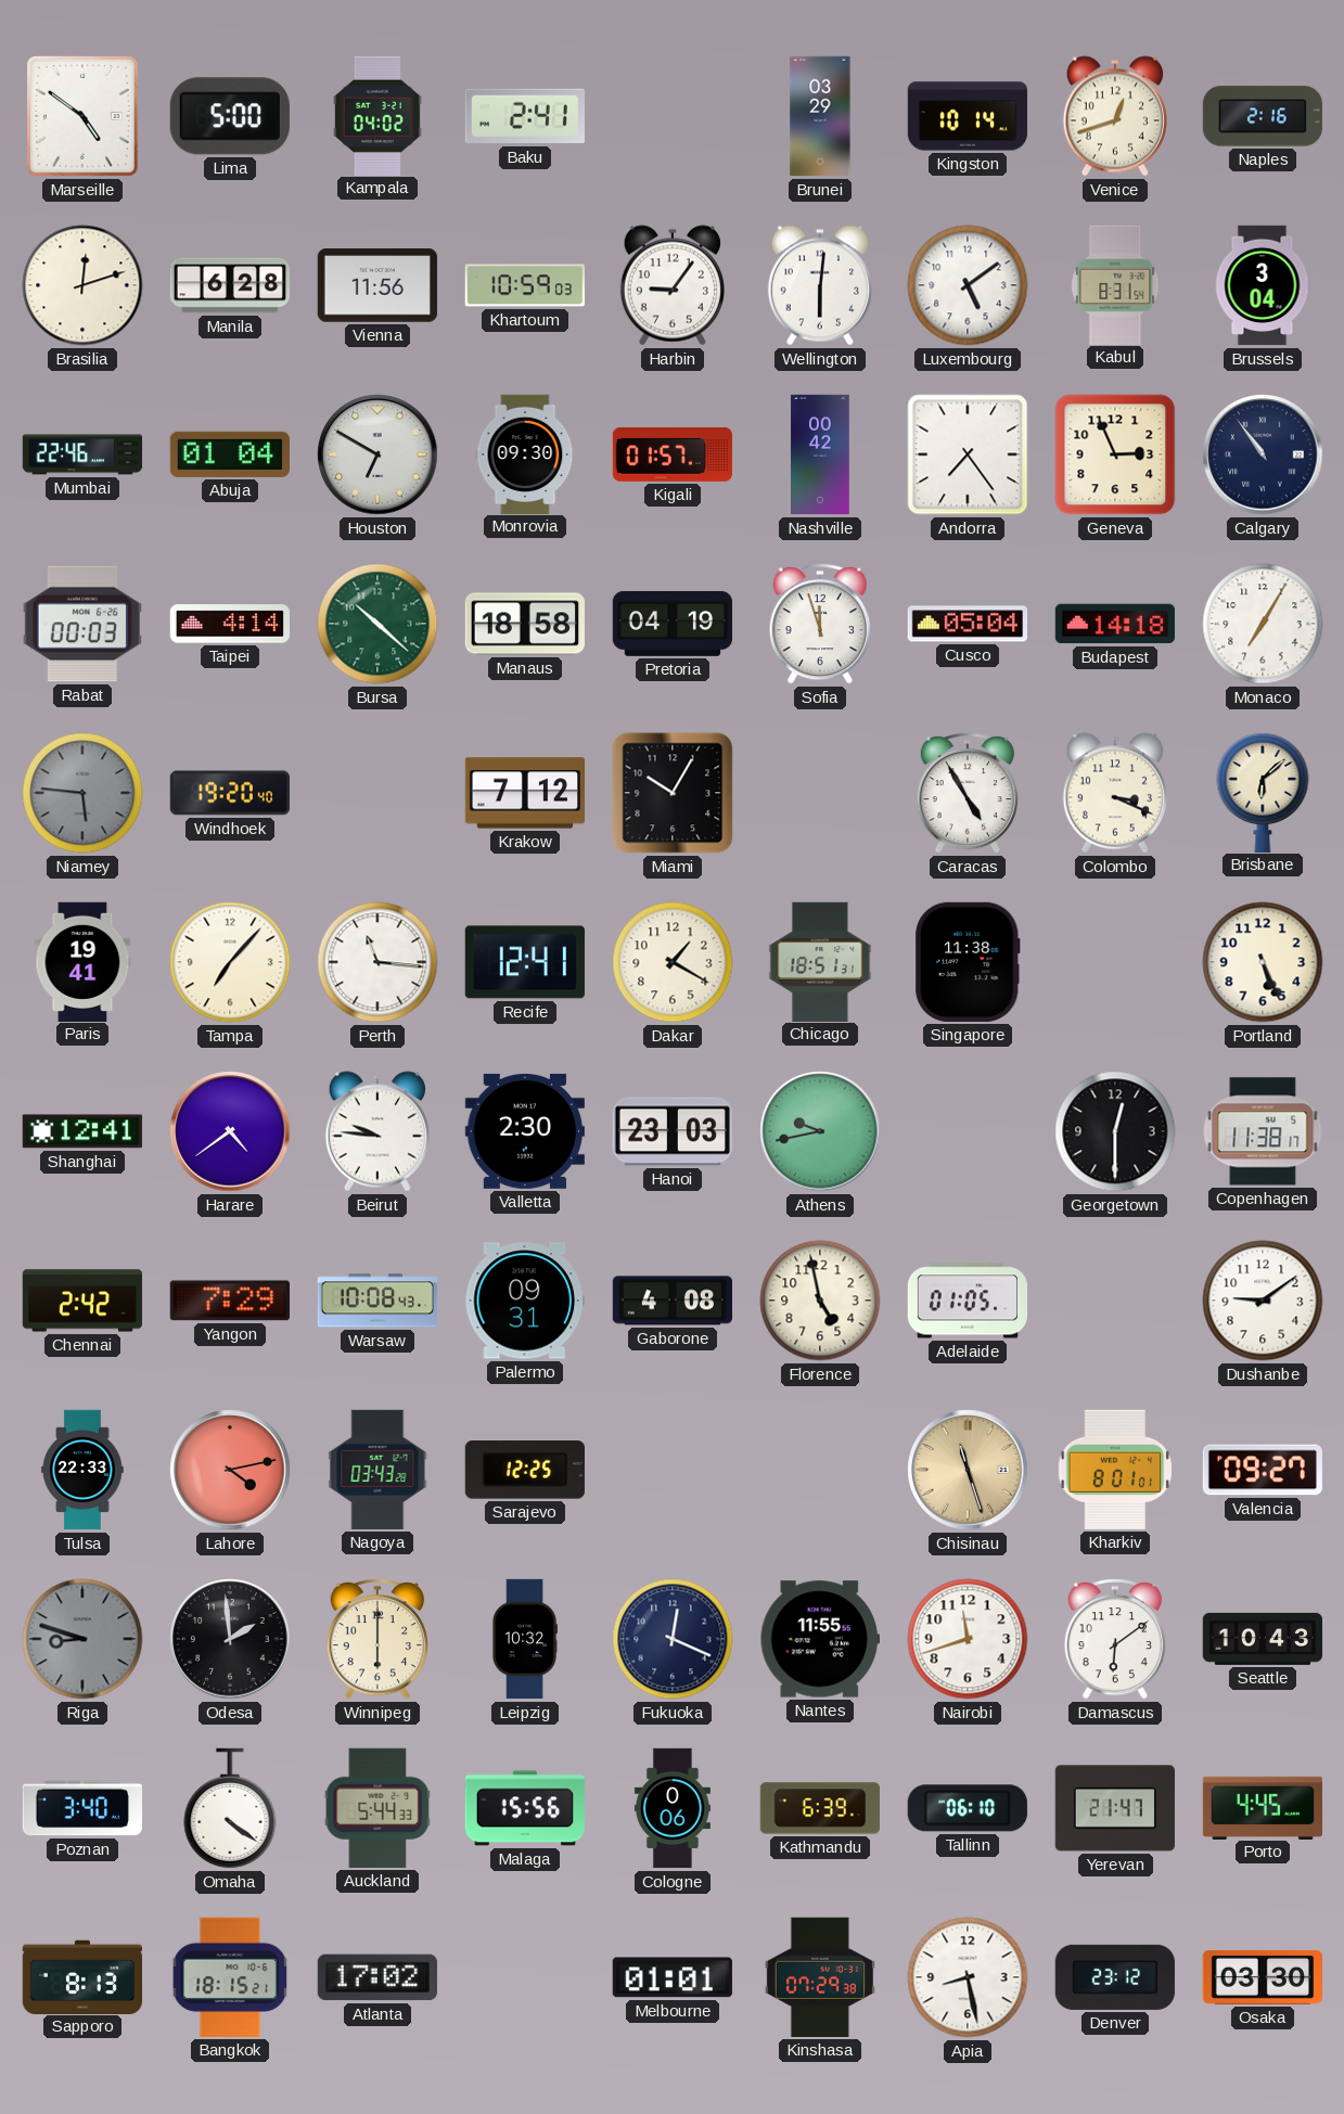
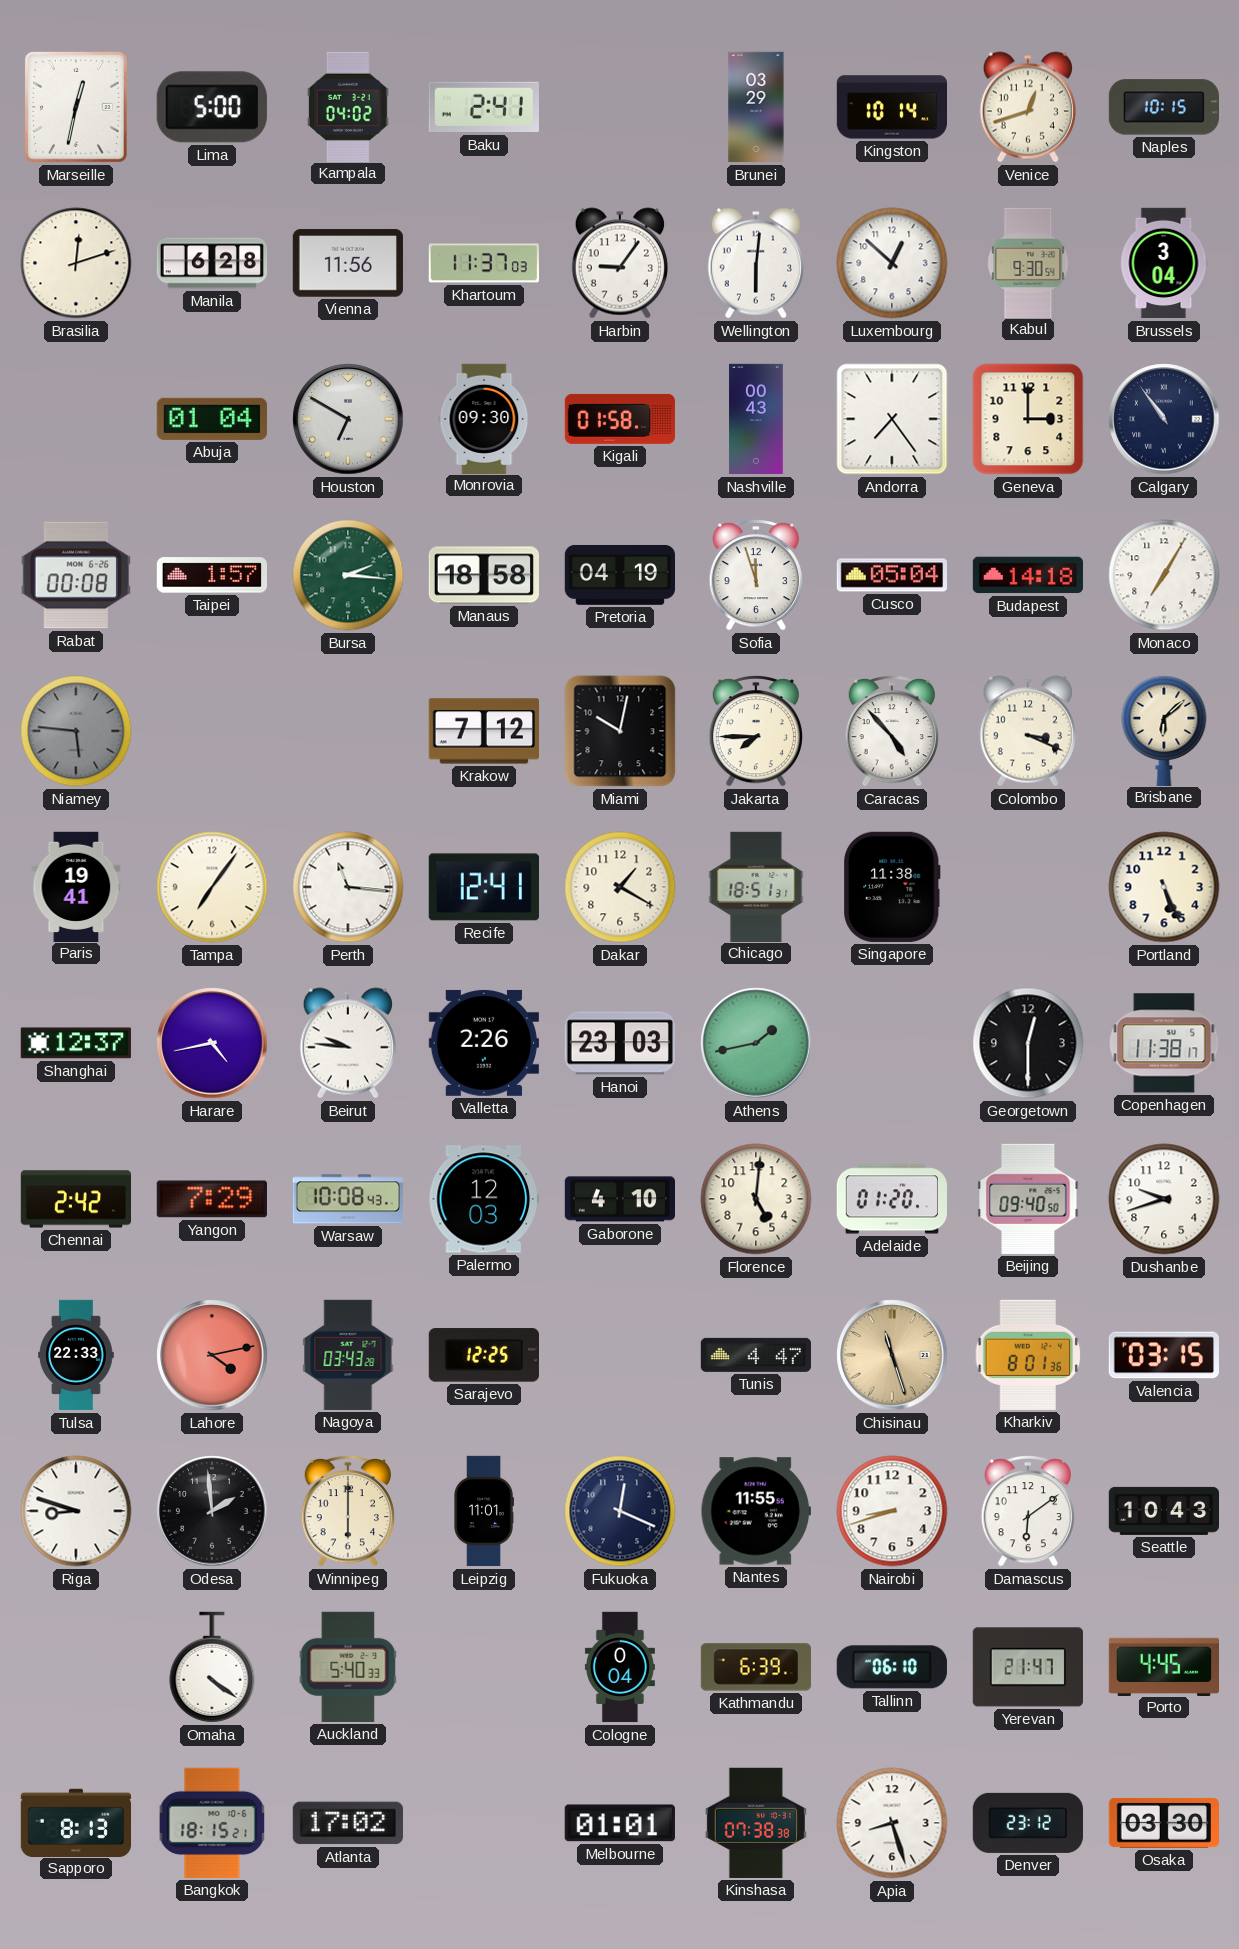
Marseille: 4:51 -> 12:32 (77, 108)
Naples: 2:16 -> 10:15 (1164, 107)
Khartoum: 10:59 -> 11:37 (484, 263)
Luxembourg: 5:09 -> 12:52 (892, 263)
Kabul: 8:31 -> 9:30 (1028, 262)
Mumbai: 22:46 -> none (82, 454)
Kigali: 01:57 -> 01:58 (620, 419)
Nashville: 00:42 -> 00:43 (756, 419)
Geneva: 2:56 -> 3:00 (1028, 419)
Rabat: 00:03 -> 00:08 (76, 575)
Taipei: 4:14 -> 1:57 (211, 575)
Bursa: 10:22 -> 2:16 (348, 575)
Windhoek: 19:20 -> none (229, 793)
Miami: 10:05 -> 10:02 (620, 731)
Jakarta: none -> 7:45 (755, 731)
Caracas: 4:55 -> 4:53 (891, 731)
Tampa: 7:07 -> 7:06 (212, 887)
Shanghai: 12:41 -> 12:37 (76, 1043)
Harare: 4:39 -> 4:43 (212, 1043)
Valletta: 2:30 -> 2:26 (484, 1043)
Athens: 9:43 -> 1:43 (756, 1043)
Palermo: 09:31 -> 12:03 (484, 1199)
Gaborone: 4:08 -> 4:10 (619, 1199)
Florence: 4:58 -> 5:01 (756, 1199)
Adelaide: 01:05 -> 01:20 (891, 1199)
Beijing: none -> 09:40 (1028, 1199)
Dushanbe: 9:09 -> 9:42 (1164, 1199)
Tunis: none -> 4:47 (756, 1355)
Kharkiv: 8:01:01 -> 8:01:36 (1028, 1355)
Valencia: 09:27 -> 03:15 (1164, 1355)
Riga dial: grey -> white (76, 1511)
Leipzig: 10:32 -> 11:01 (484, 1511)
Nairobi: 11:42 -> 8:42 (892, 1511)
Poznan: 3:40 -> none (82, 1808)
Auckland: 5:44 -> 5:40 (348, 1667)
Malaga: 15:56 -> none (525, 1808)
Cologne: 0:06 -> 0:04 (620, 1667)
Kinshasa: 07:29 -> 07:38 (756, 1823)
Apia: 8:28 -> 8:27 (892, 1823)
